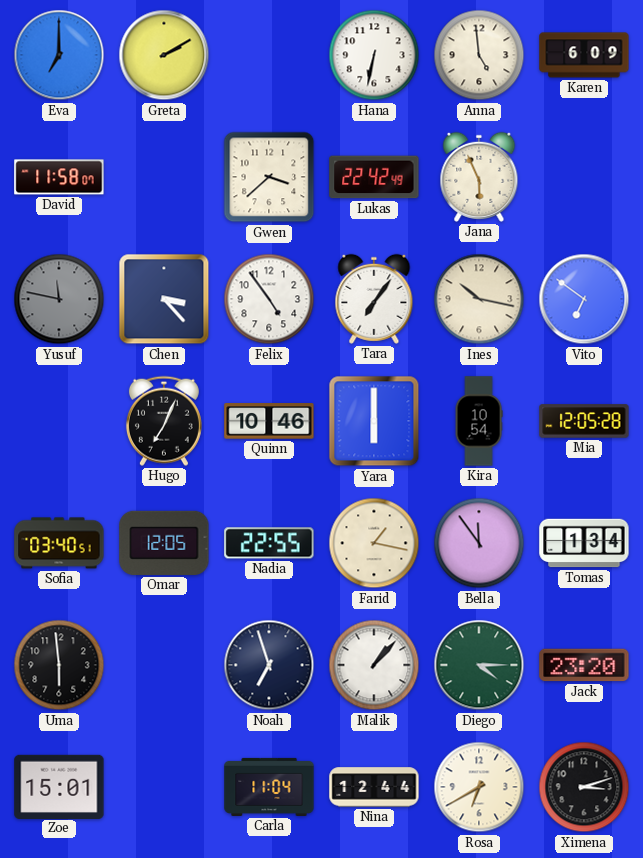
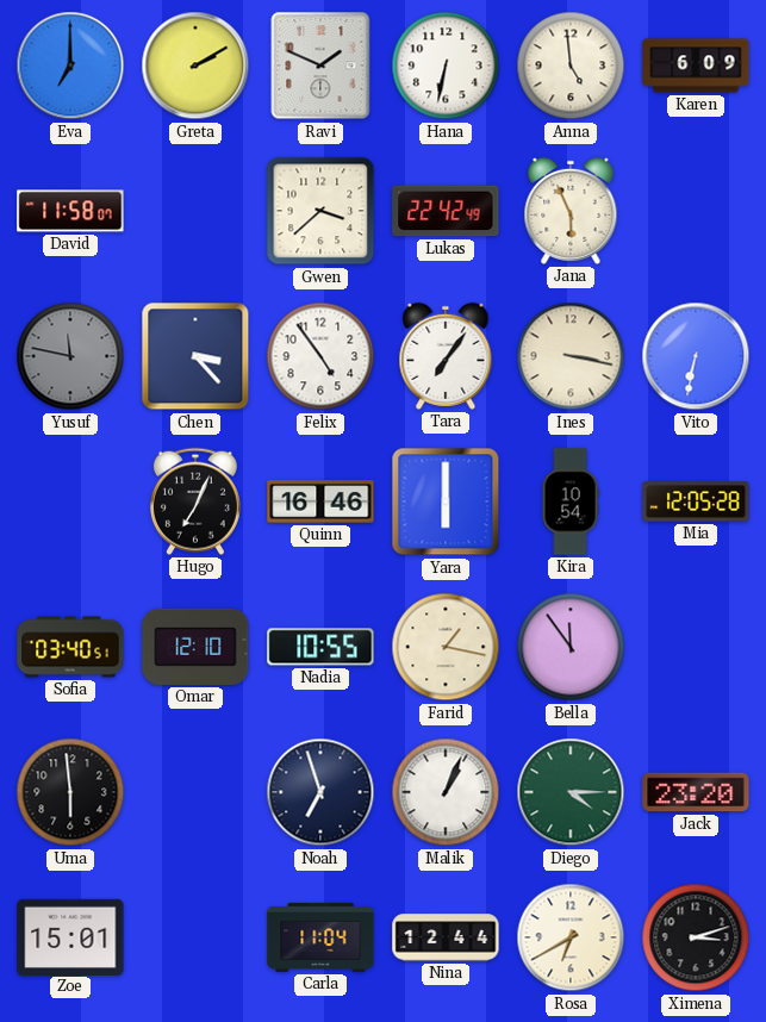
Ravi: none -> 1:49 (320, 66)
Ines: 10:17 -> 3:17 (571, 356)
Vito: 6:51 -> 6:32 (696, 356)
Quinn: 10:46 -> 16:46 (320, 501)
Omar: 12:05 -> 12:10 (195, 647)
Nadia: 22:55 -> 10:55 (320, 647)
Tomas: 1:34 -> none (584, 543)
Malik: 1:07 -> 1:04 (446, 792)
